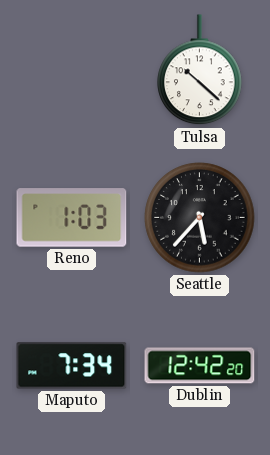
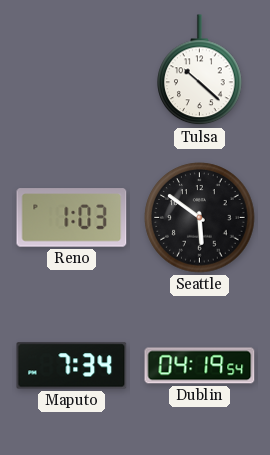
Seattle: 5:37 -> 5:51 (200, 218)
Dublin: 12:42 -> 04:19 (200, 366)
